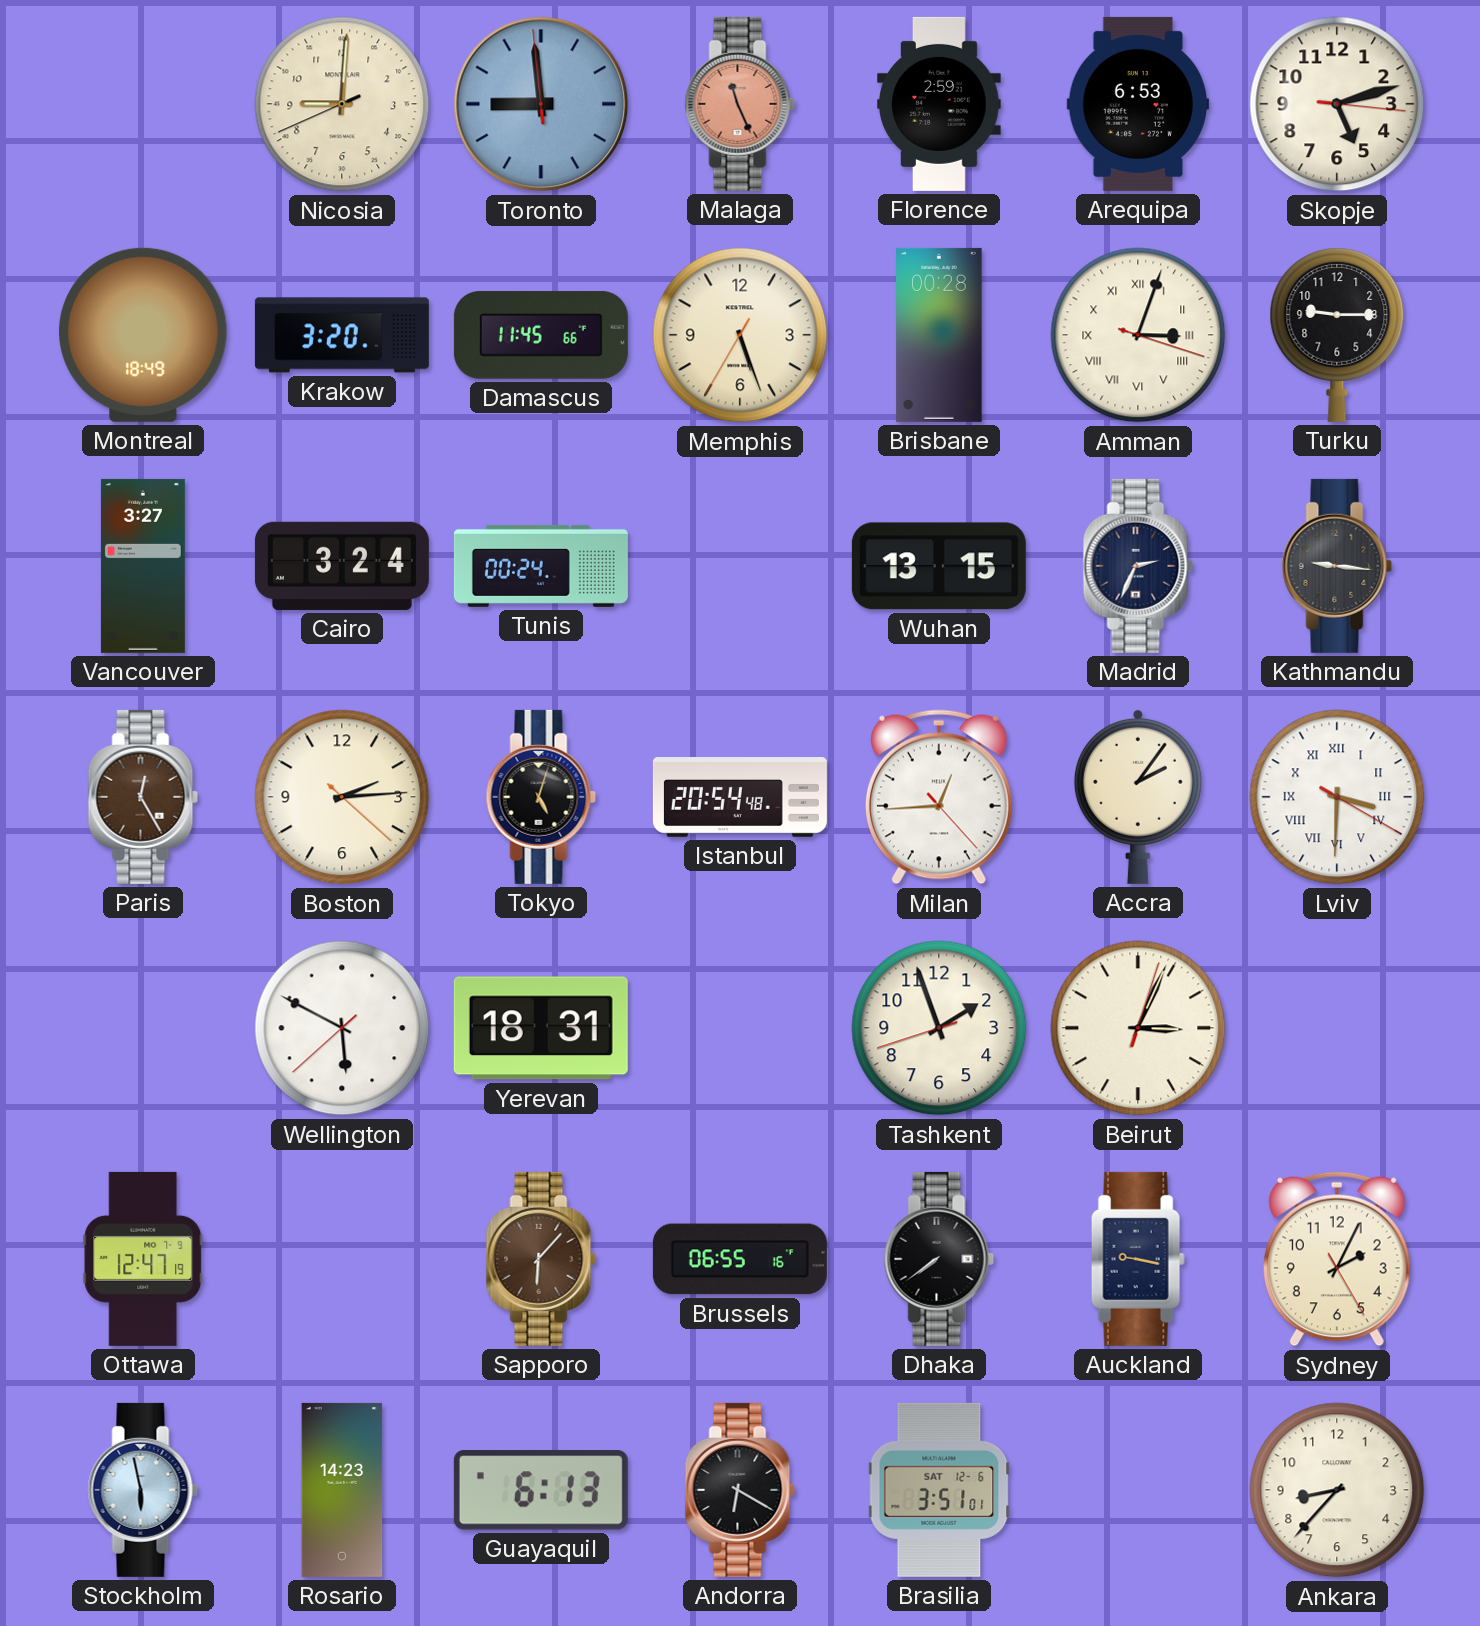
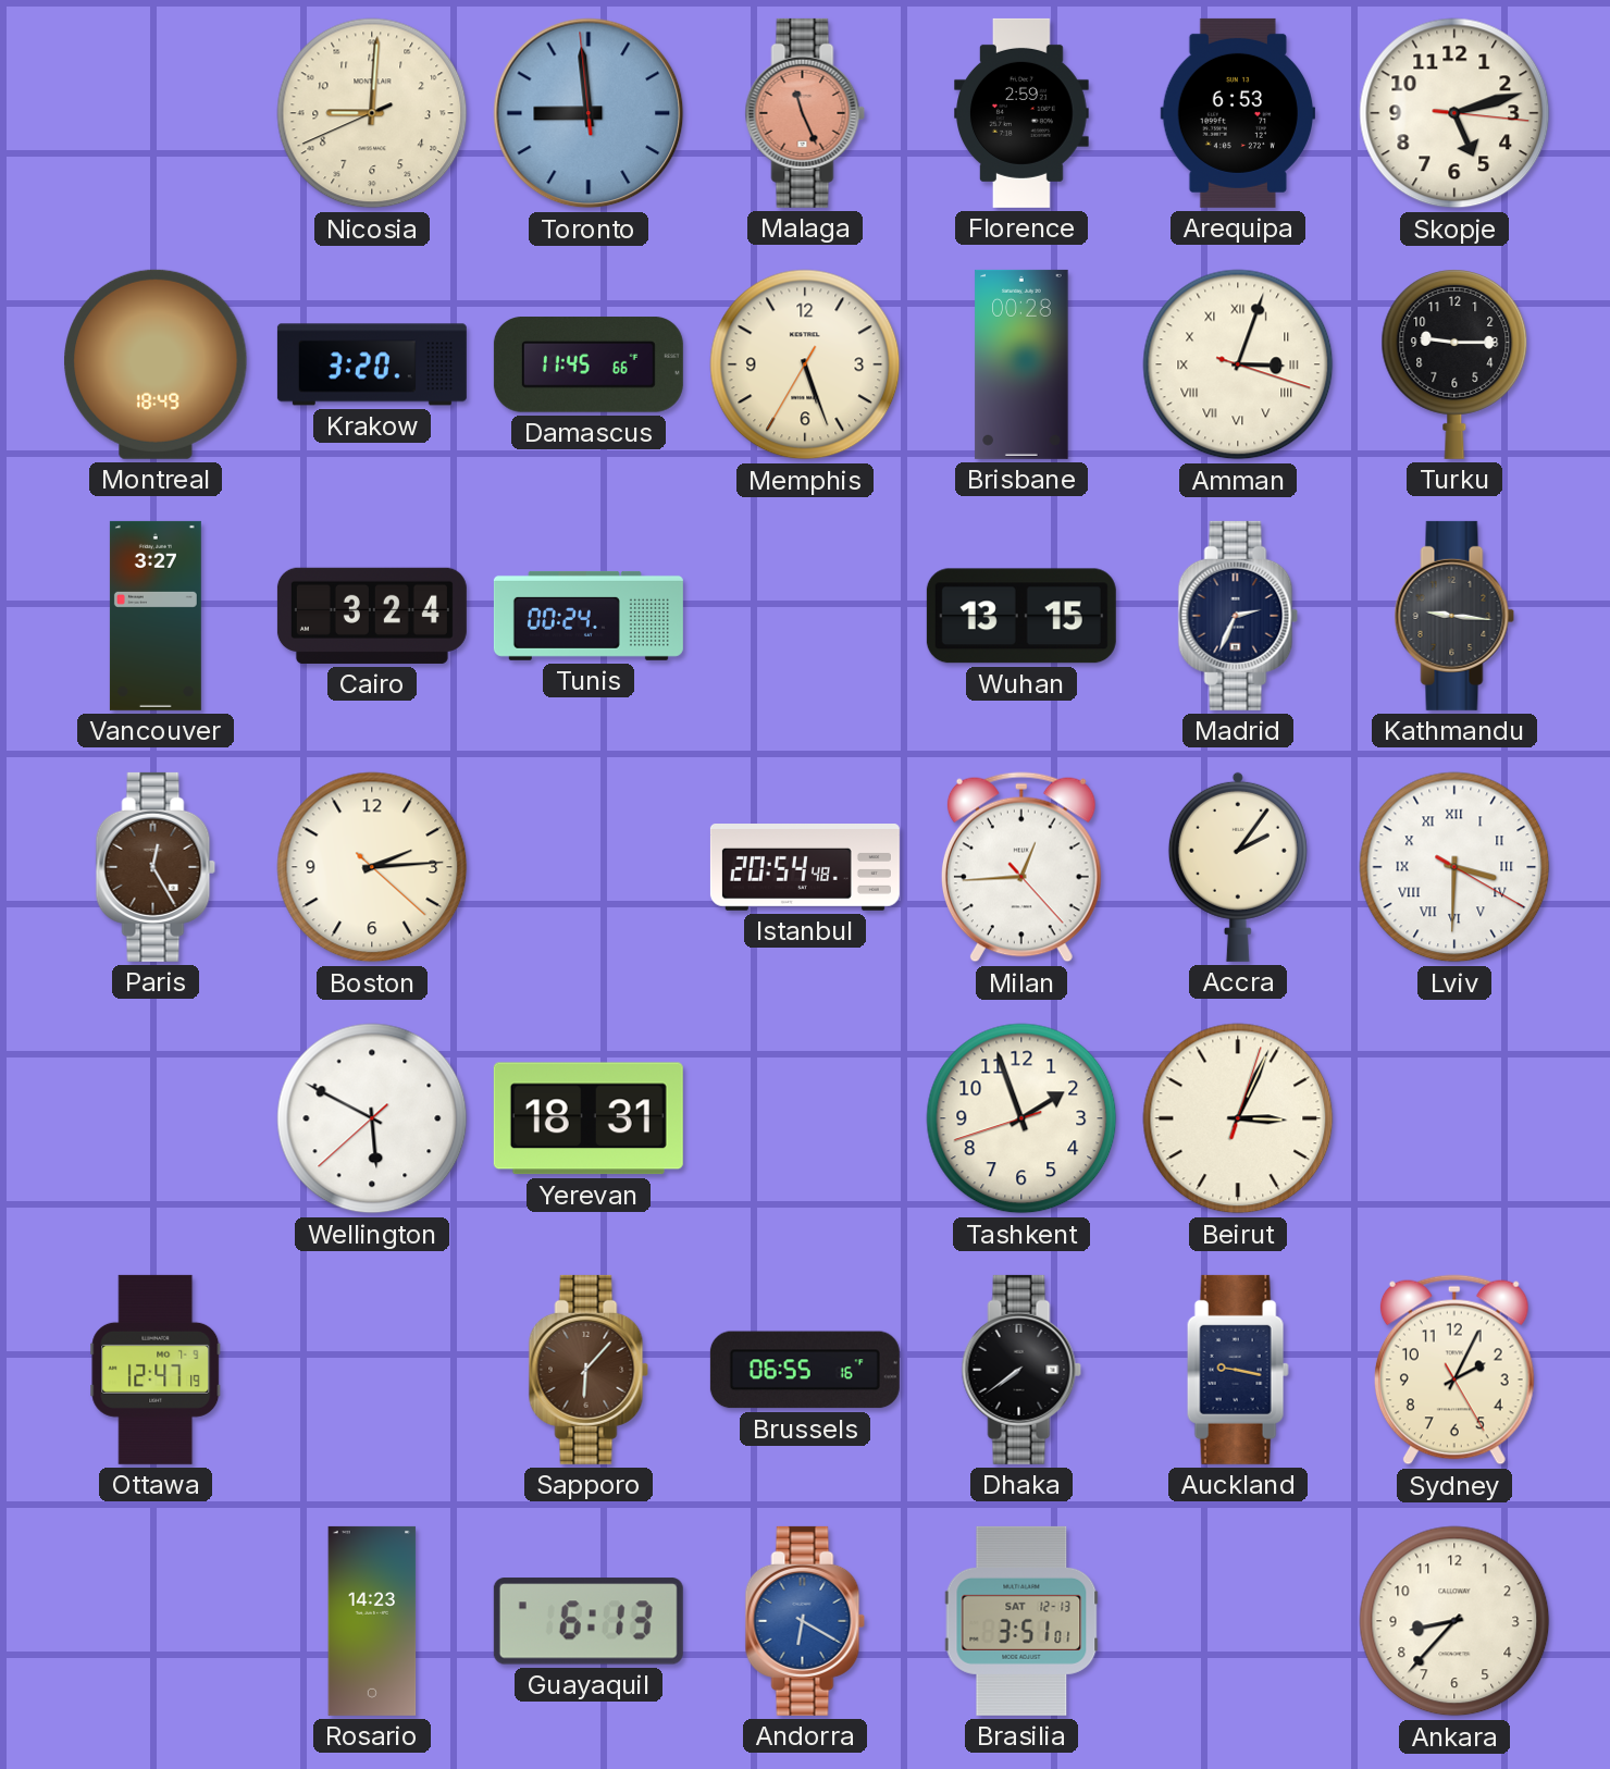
Tokyo: 5:03 -> none (541, 797)
Stockholm: 5:58 -> none (143, 1490)
Andorra dial: black -> blue (805, 1621)
Brasilia date: SAT 12-6 -> SAT 12-13 (1021, 1621)
